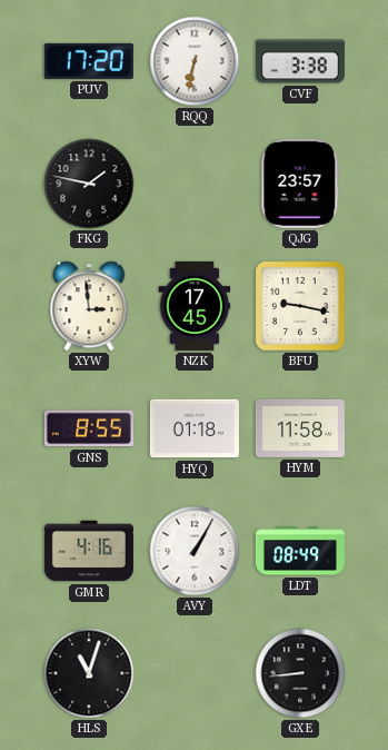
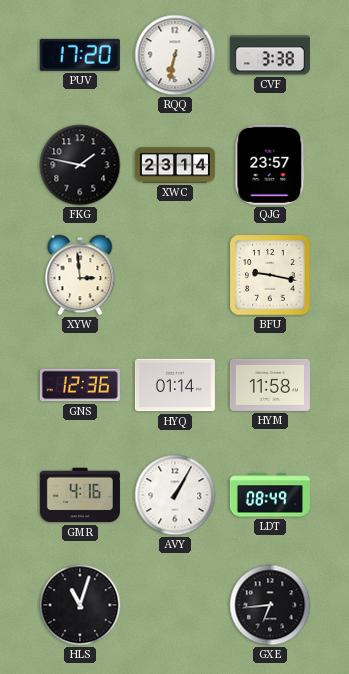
XWC: none -> 23:14 (175, 165)
NZK: 17:45 -> none (195, 306)
GNS: 8:55 -> 12:36 (80, 385)
HYQ: 01:18 -> 01:14 (175, 385)
GXE: 8:44 -> 6:44 (270, 605)
